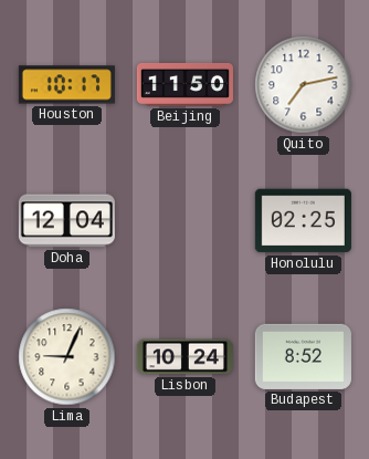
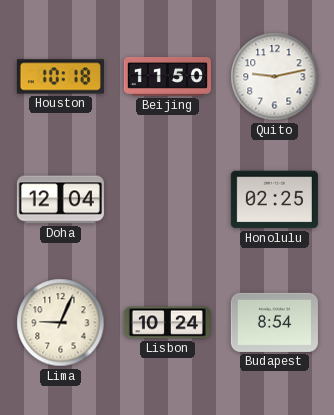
Houston: 10:17 -> 10:18 (60, 77)
Quito: 7:13 -> 9:13 (275, 77)
Budapest: 8:52 -> 8:54 (274, 322)
